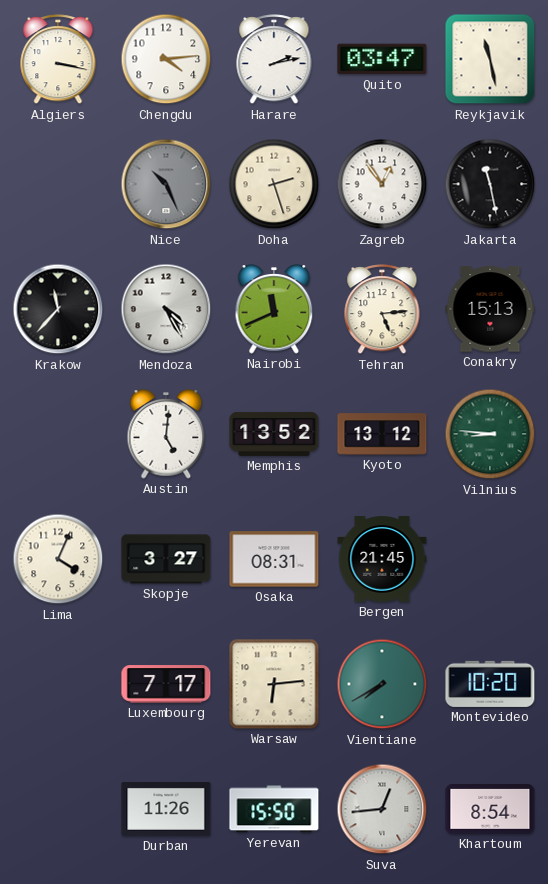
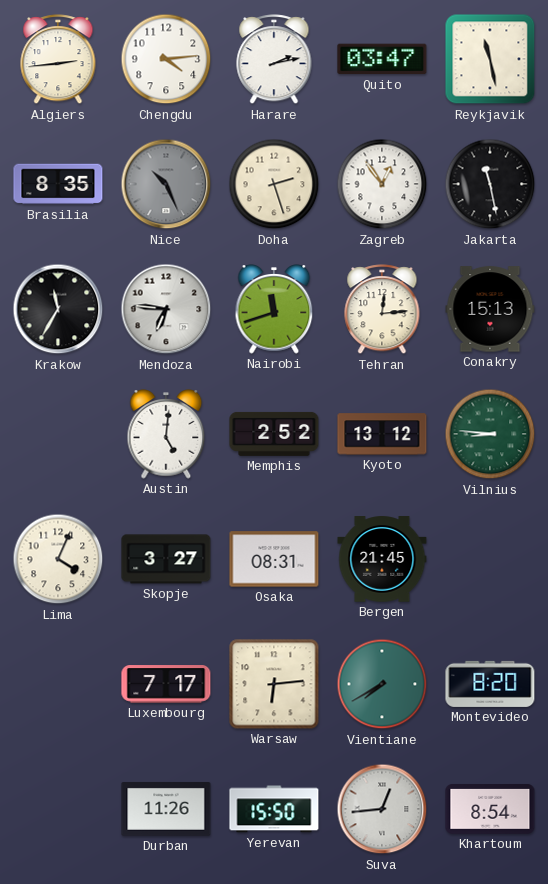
Algiers: 3:17 -> 2:44 (58, 60)
Brasilia: none -> 8:35 (58, 184)
Krakow: 11:37 -> 11:35 (58, 309)
Mendoza: 4:25 -> 6:46 (166, 309)
Nairobi: 11:41 -> 11:42 (274, 309)
Tehran: 5:14 -> 12:14 (382, 310)
Memphis: 13:52 -> 2:52 (274, 434)
Montevideo: 10:20 -> 8:20 (490, 684)
